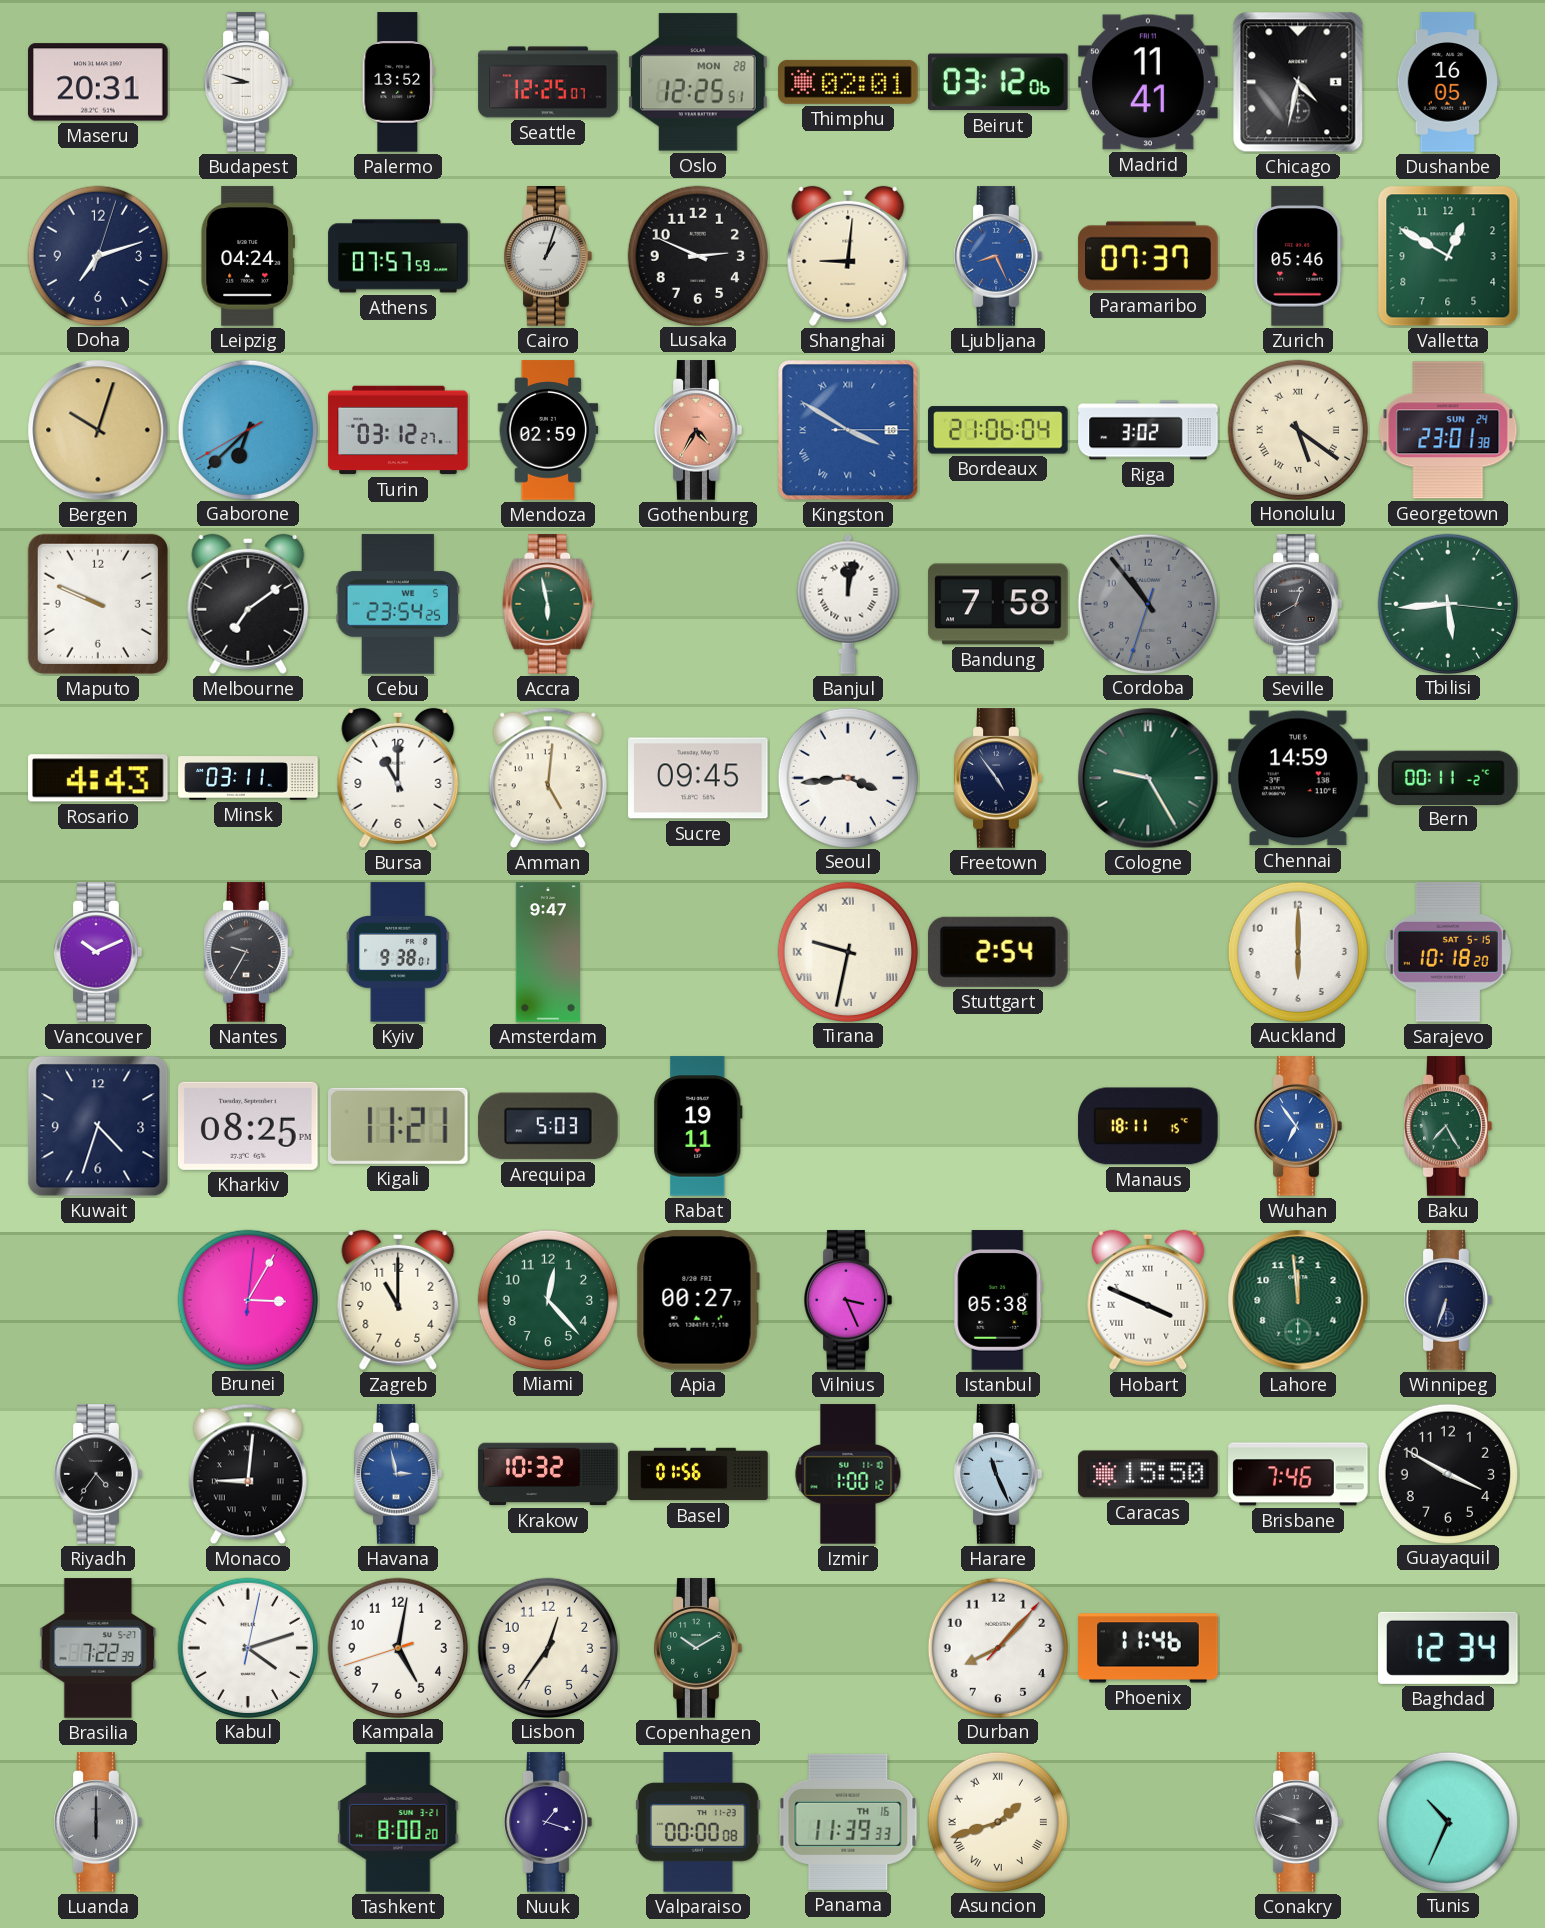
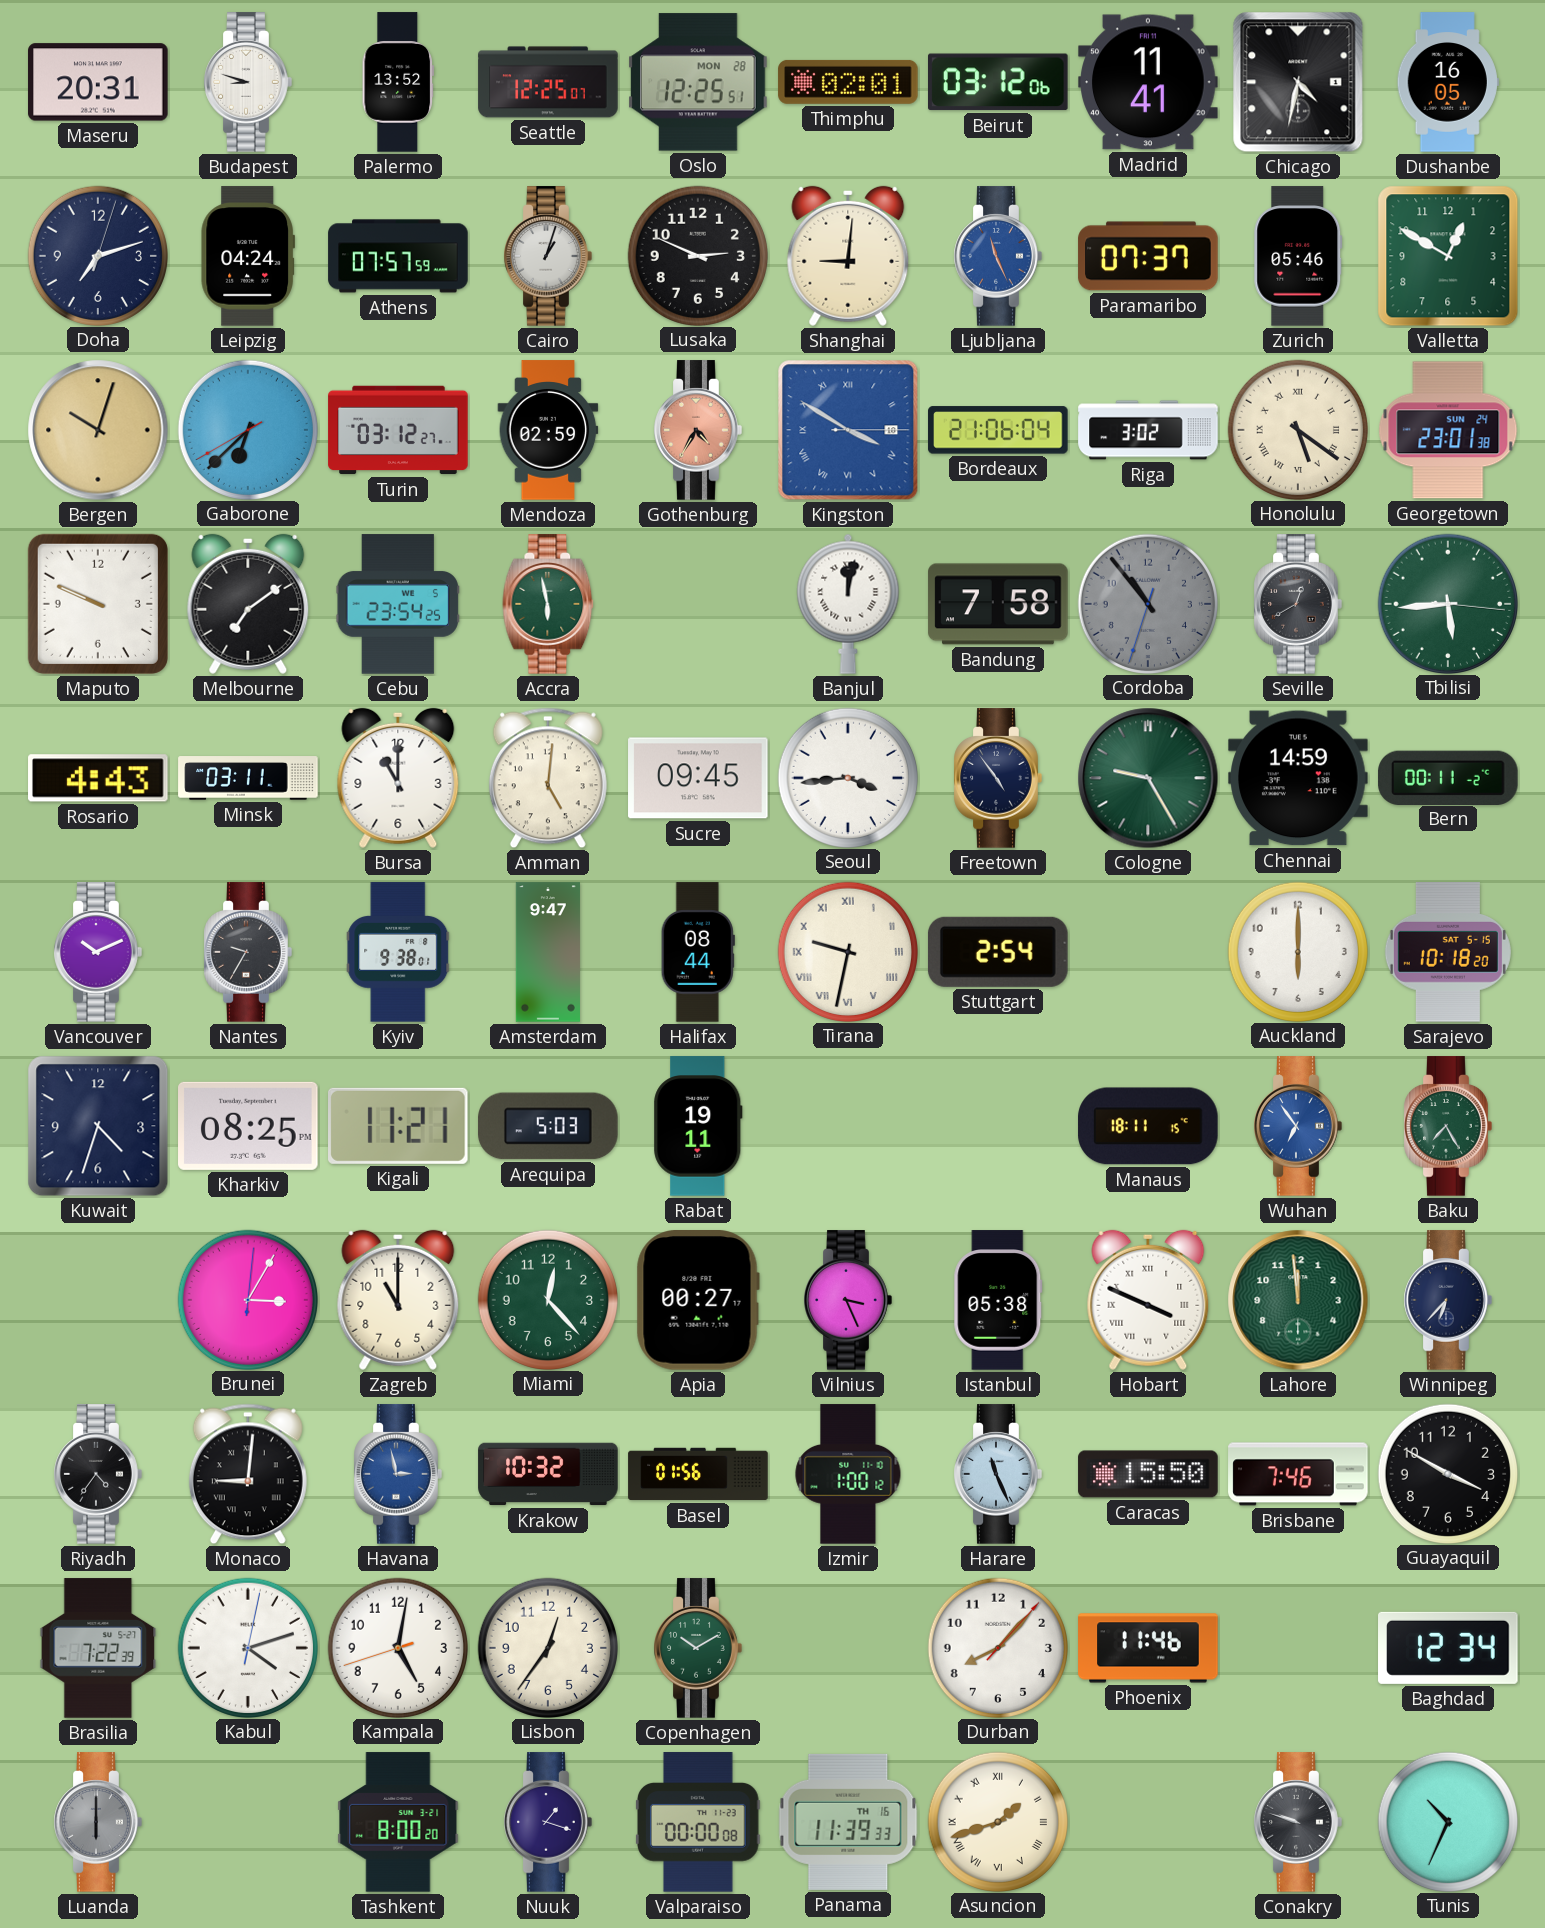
Ljubljana: 8:26 -> 11:26 (998, 256)
Halifax: none -> 08:44 (698, 952)
Winnipeg: 6:33 -> 6:37 (1448, 1300)
